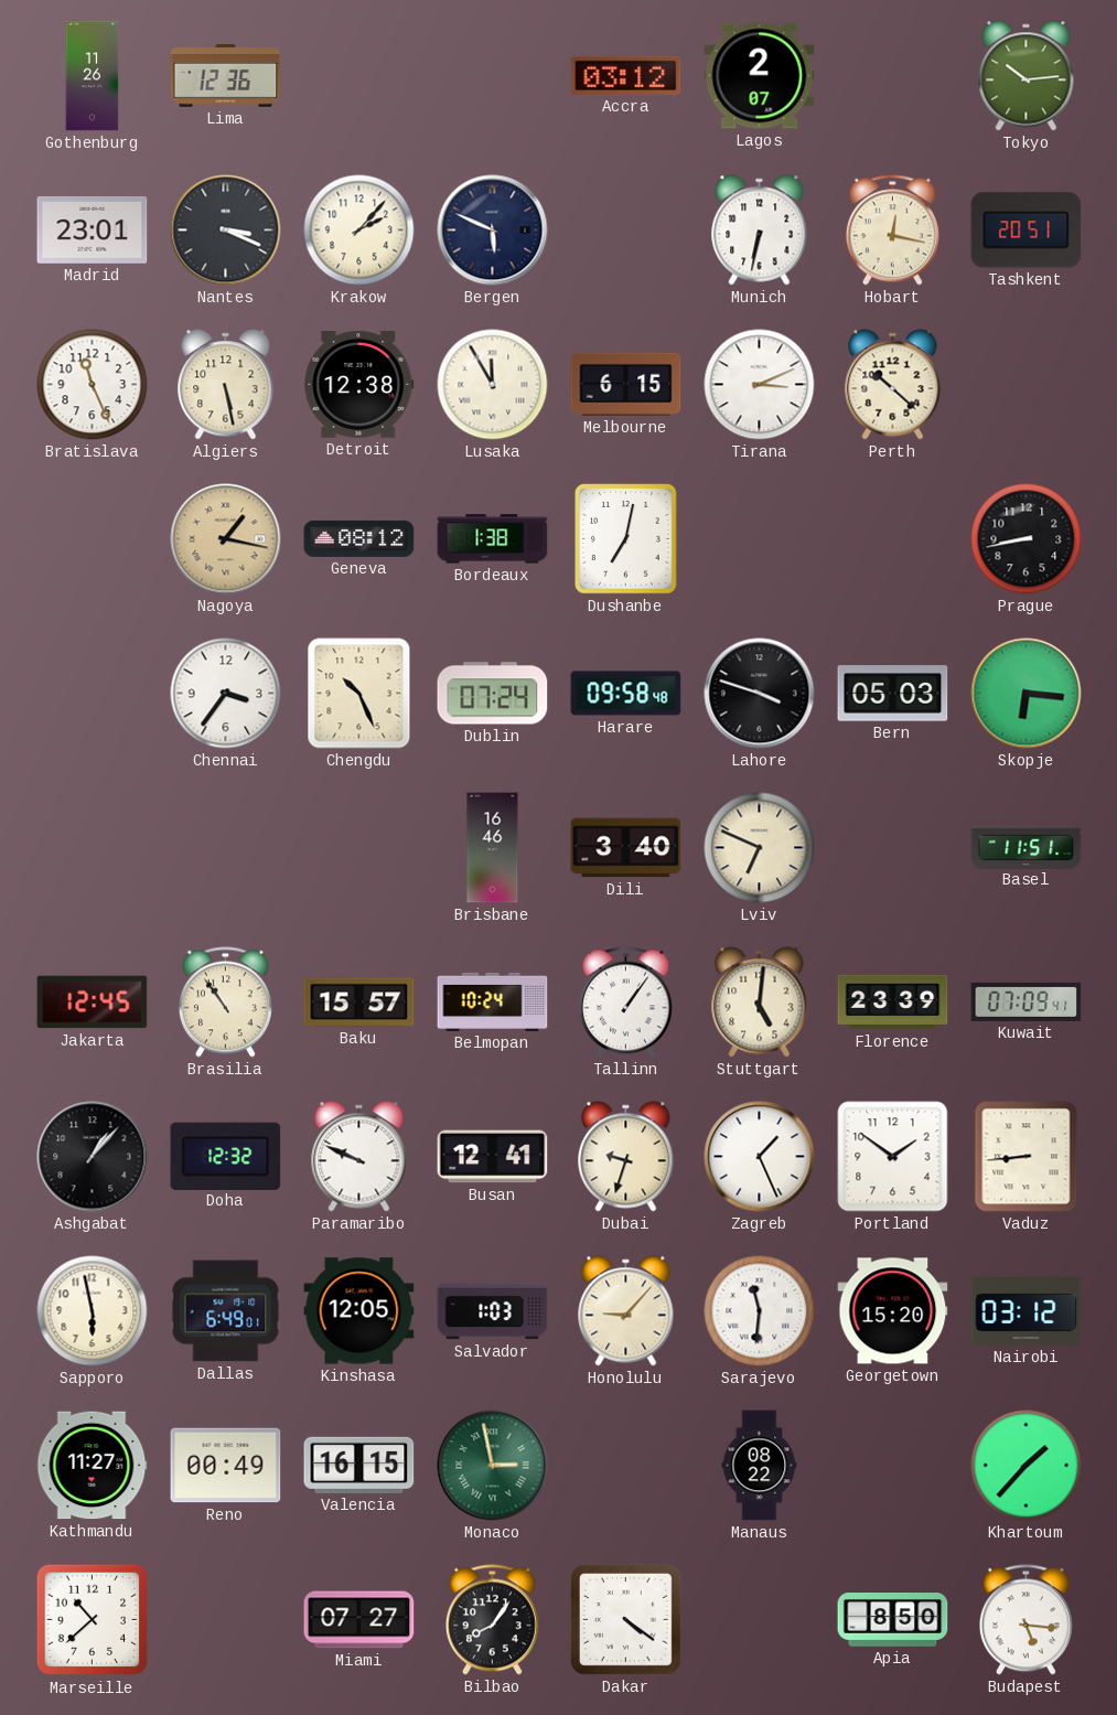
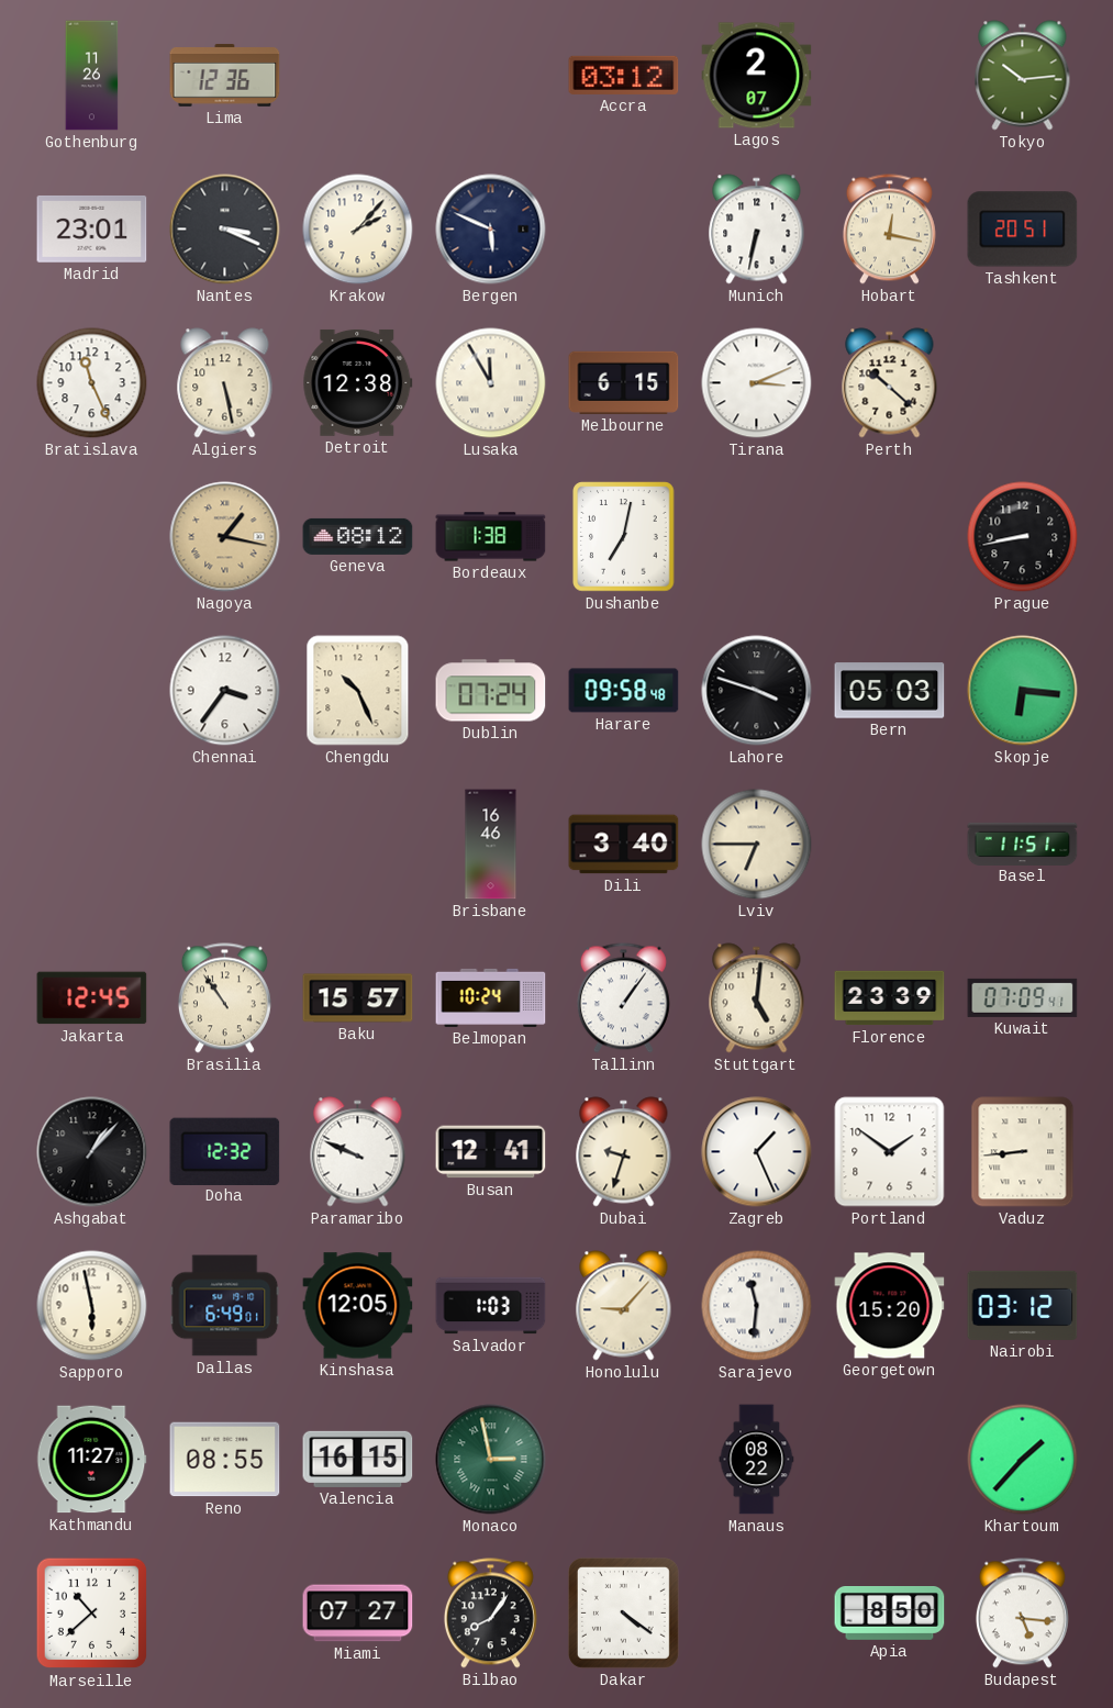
Lviv: 6:49 -> 6:45 (757, 845)
Reno: 00:49 -> 08:55 (225, 1460)
